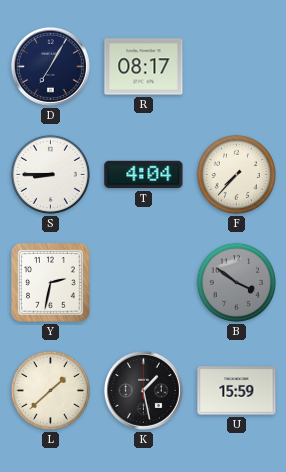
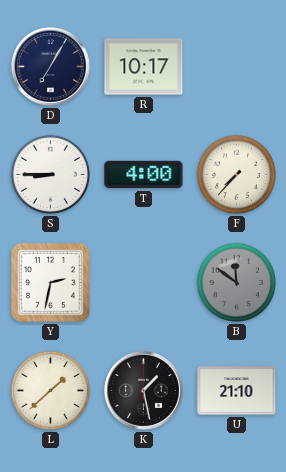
R: 08:17 -> 10:17 (144, 67)
T: 4:04 -> 4:00 (144, 175)
B: 3:51 -> 11:51 (236, 282)
U: 15:59 -> 21:10 (237, 391)
